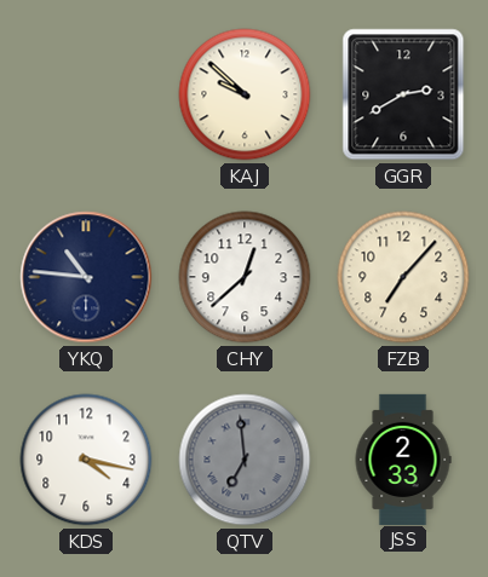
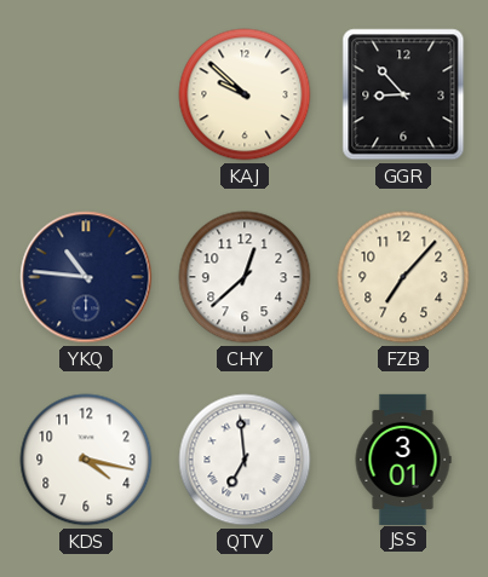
GGR: 2:40 -> 8:53 (403, 94)
QTV dial: grey -> white (245, 460)
JSS: 2:33 -> 3:01 (403, 458)
